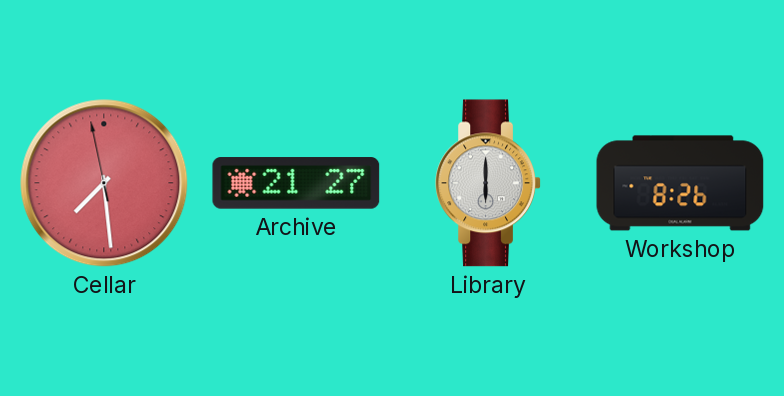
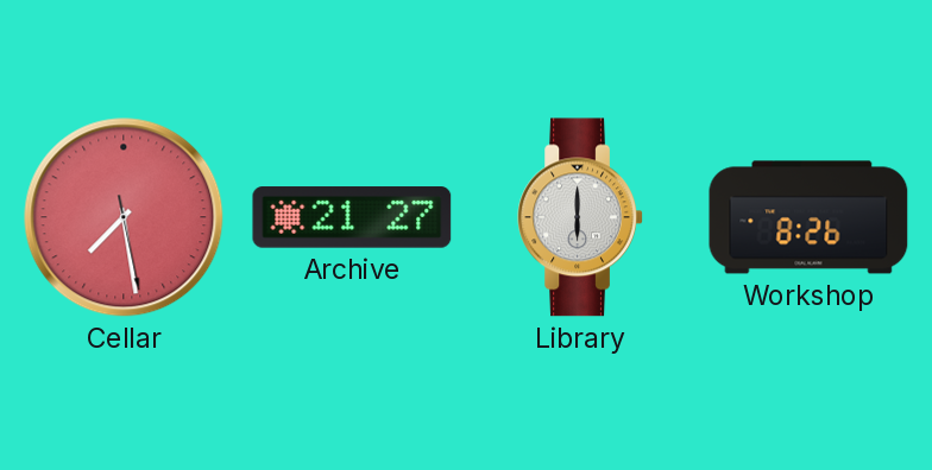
Cellar: 7:28:58 -> 7:28:28 (124, 217)
